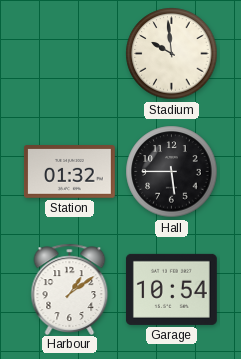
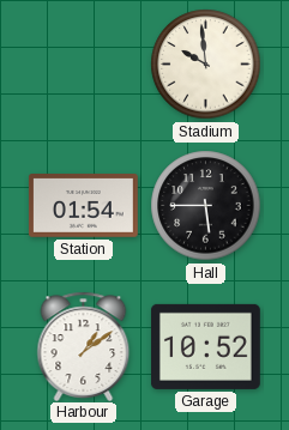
Station: 01:32 -> 01:54 (83, 206)
Garage: 10:54 -> 10:52 (205, 346)
